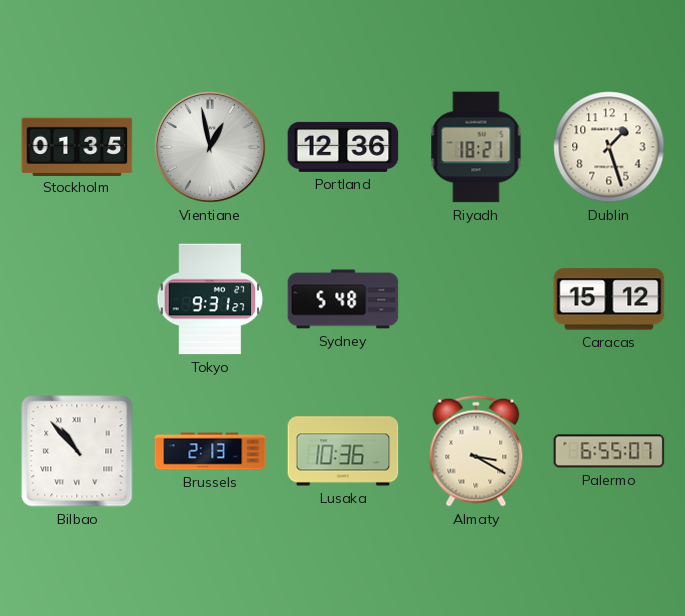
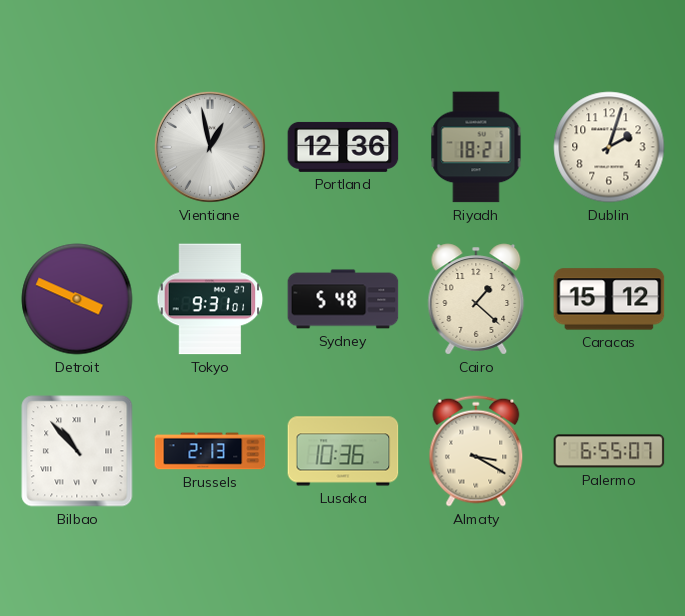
Stockholm: 01:35 -> none (77, 146)
Dublin: 1:27 -> 2:03 (609, 147)
Detroit: none -> 3:49 (77, 299)
Tokyo: 9:31:27 -> 9:31:01 (210, 299)
Cairo: none -> 1:22 (476, 299)
